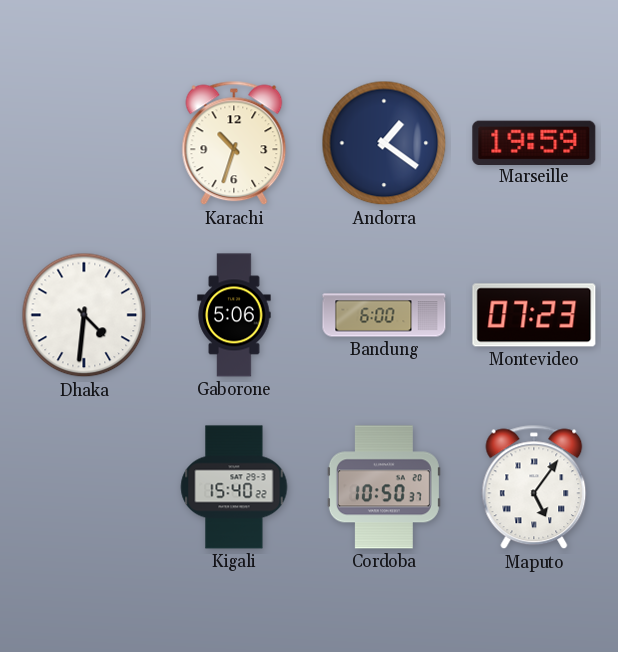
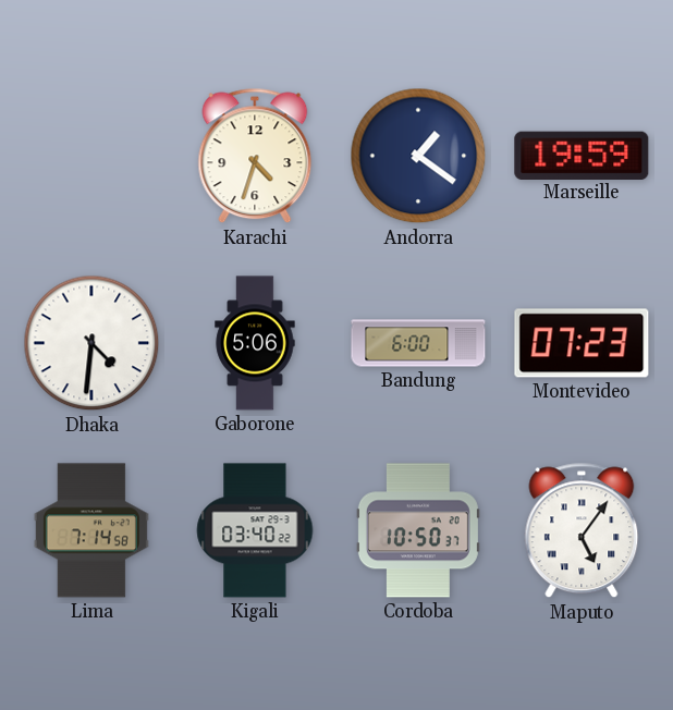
Karachi: 10:33 -> 4:33 (255, 156)
Lima: none -> 7:14 (91, 530)
Kigali: 15:40 -> 03:40 (255, 530)
